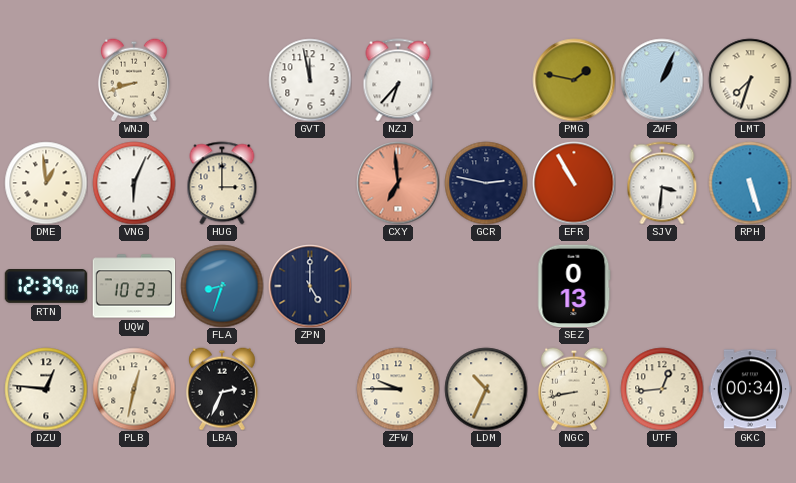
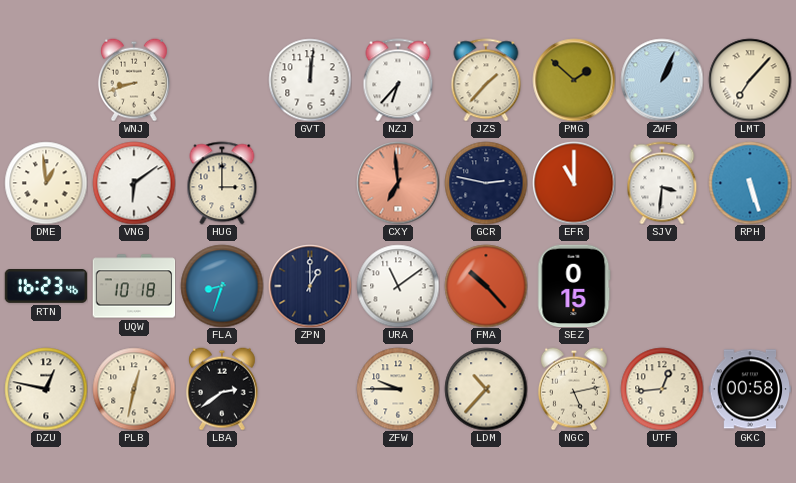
GVT: 11:58 -> 12:01 (310, 80)
JZS: none -> 1:37 (486, 80)
PMG: 1:47 -> 1:52 (574, 80)
LMT: 7:33 -> 7:07 (750, 80)
VNG: 6:04 -> 6:09 (134, 183)
EFR: 10:55 -> 11:00 (574, 183)
RTN: 12:39 -> 16:23 (46, 287)
UQW: 10:23 -> 10:18 (134, 286)
ZPN: 5:00 -> 1:00 (310, 286)
URA: none -> 11:09 (398, 286)
FMA: none -> 10:23 (486, 286)
SEZ: 0:13 -> 0:15 (574, 286)
DZU: 12:46 -> 12:47 (46, 389)
LBA: 2:34 -> 2:39 (222, 389)
LDM: 10:34 -> 10:37 (486, 389)
NGC: 8:43 -> 5:13 (574, 389)
GKC: 00:34 -> 00:58 (750, 389)
